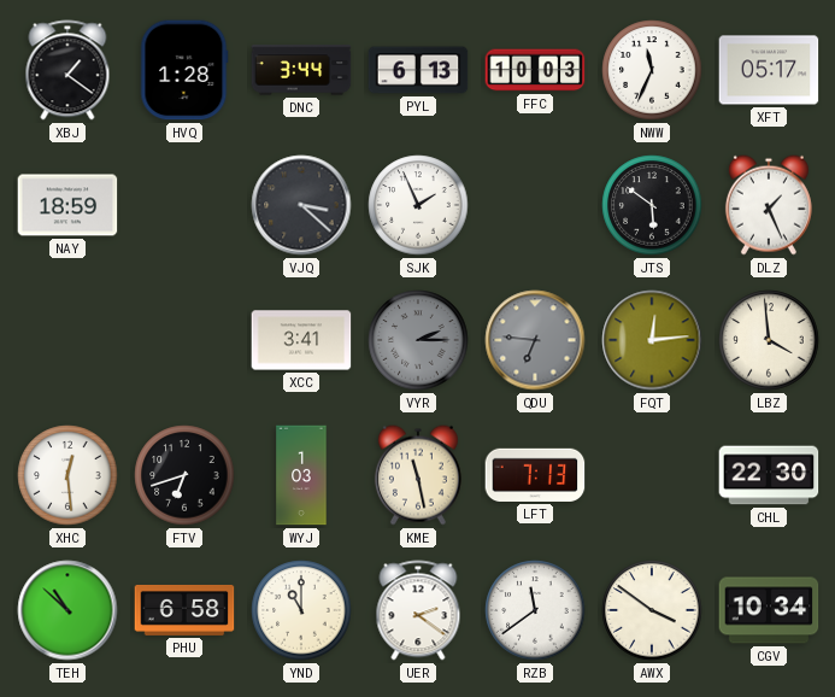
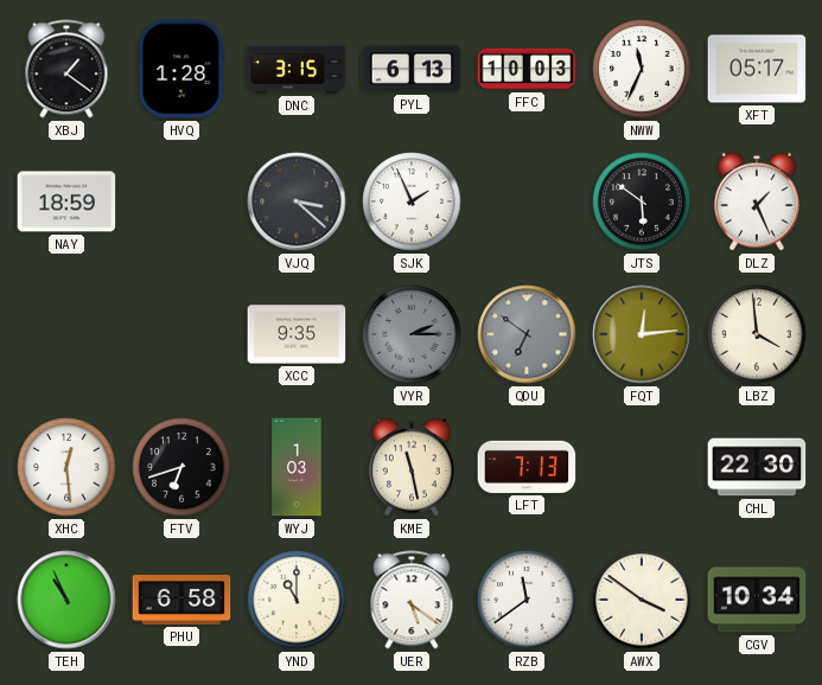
DNC: 3:44 -> 3:15 (297, 69)
XCC: 3:41 -> 9:35 (297, 334)
QDU: 6:46 -> 6:51 (527, 334)
TEH: 10:52 -> 10:56 (66, 600)
UER: 2:21 -> 5:21 (412, 600)
